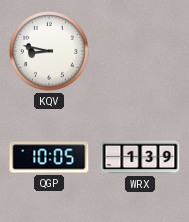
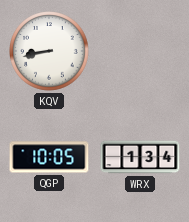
KQV: 8:47 -> 8:43 (49, 51)
WRX: 1:39 -> 1:34 (140, 157)
